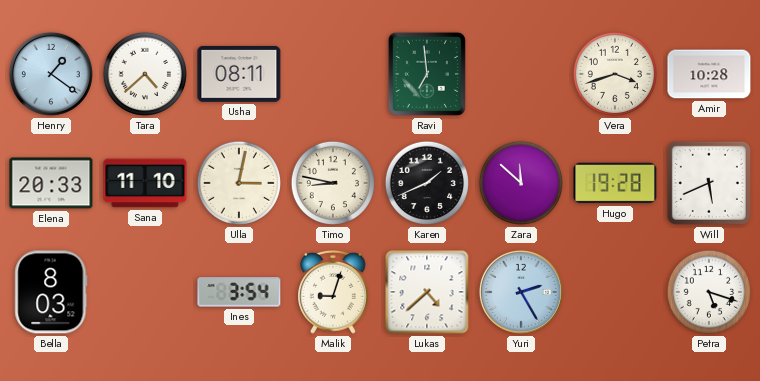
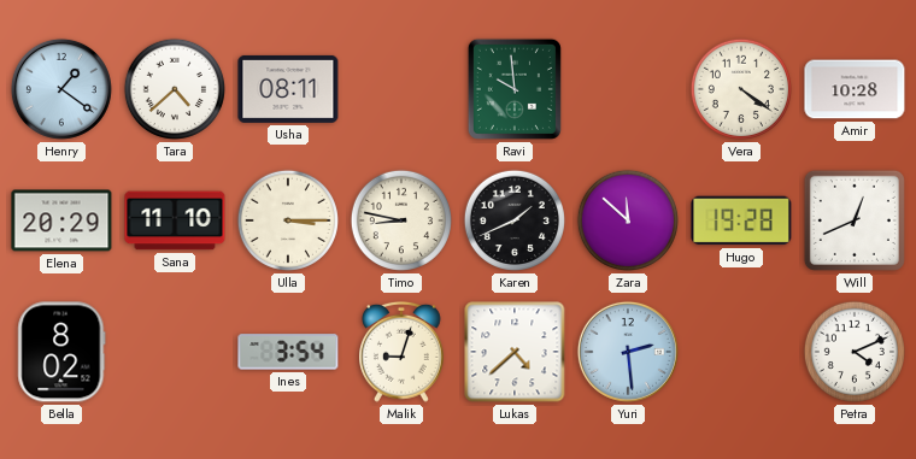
Ravi: 6:59 -> 9:59 (515, 89)
Vera: 3:42 -> 4:21 (741, 89)
Elena: 20:33 -> 20:29 (61, 220)
Ulla: 3:02 -> 3:15 (288, 220)
Will: 5:41 -> 12:41 (855, 220)
Bella: 8:03 -> 8:02 (61, 352)
Yuri: 2:25 -> 2:29 (628, 352)
Petra: 5:18 -> 4:11 (855, 352)
